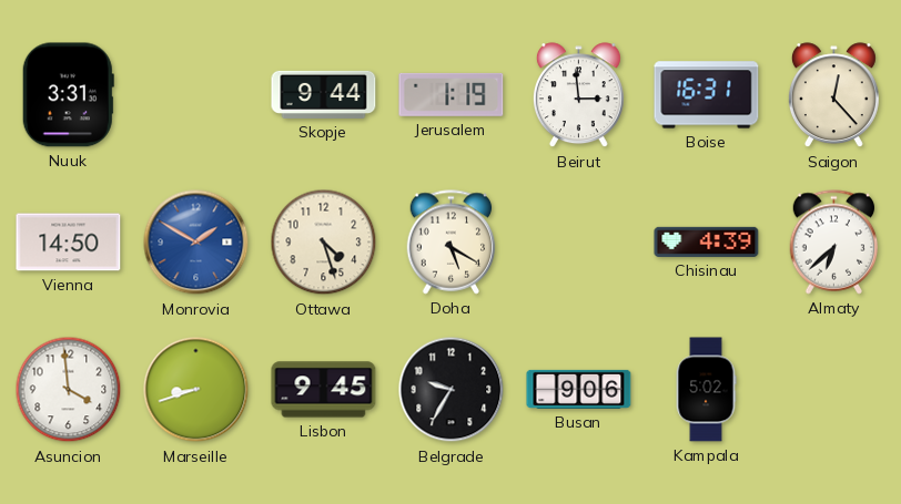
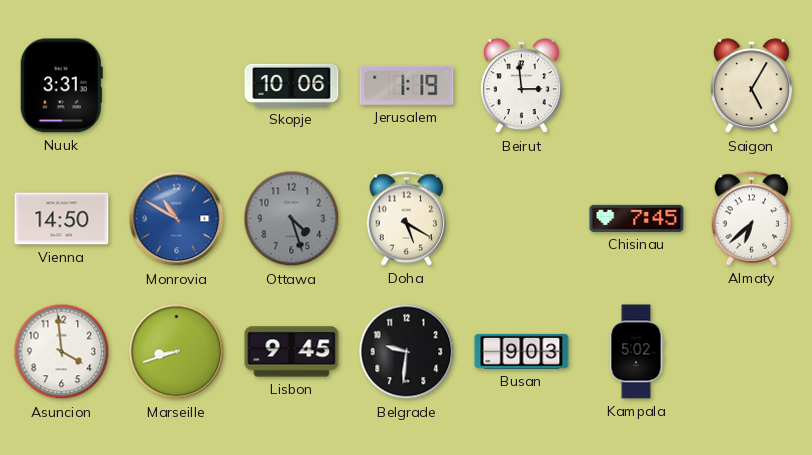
Skopje: 9:44 -> 10:06 (292, 85)
Boise: 16:31 -> none (707, 95)
Saigon: 12:23 -> 5:05 (751, 86)
Monrovia: 1:50 -> 10:50 (177, 219)
Ottawa dial: cream -> grey (292, 219)
Chisinau: 4:39 -> 7:45 (637, 218)
Belgrade: 9:35 -> 9:31 (407, 352)
Busan: 9:06 -> 9:03 (522, 351)
